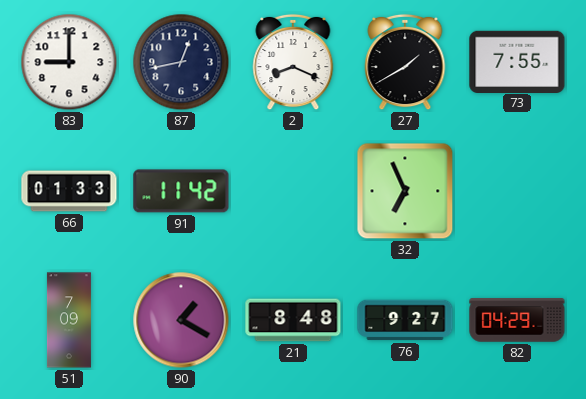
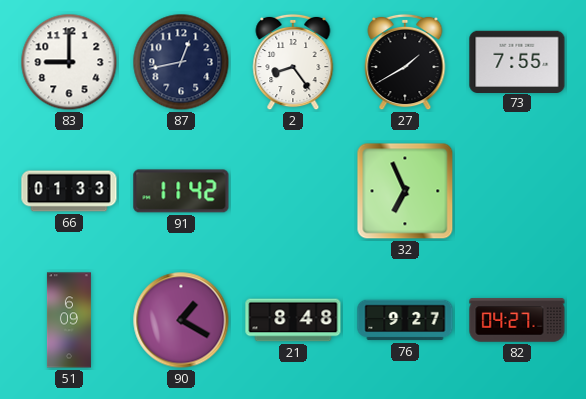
2: 8:19 -> 8:24 (293, 62)
51: 7:09 -> 6:09 (69, 320)
82: 04:29 -> 04:27 (517, 320)
